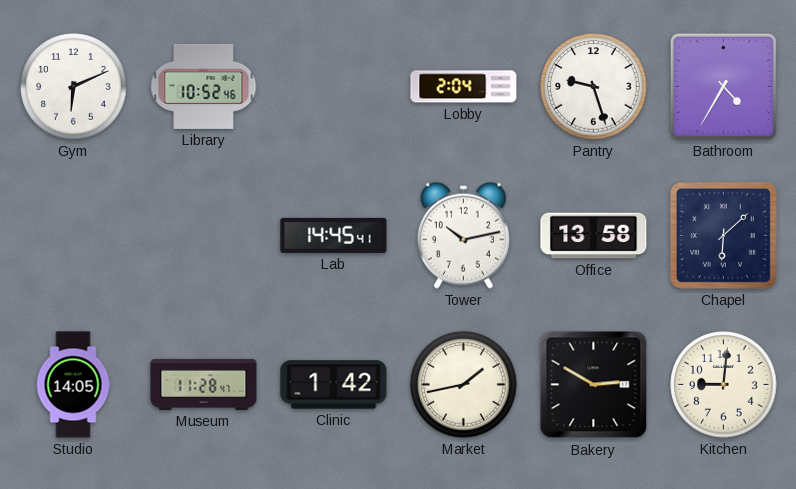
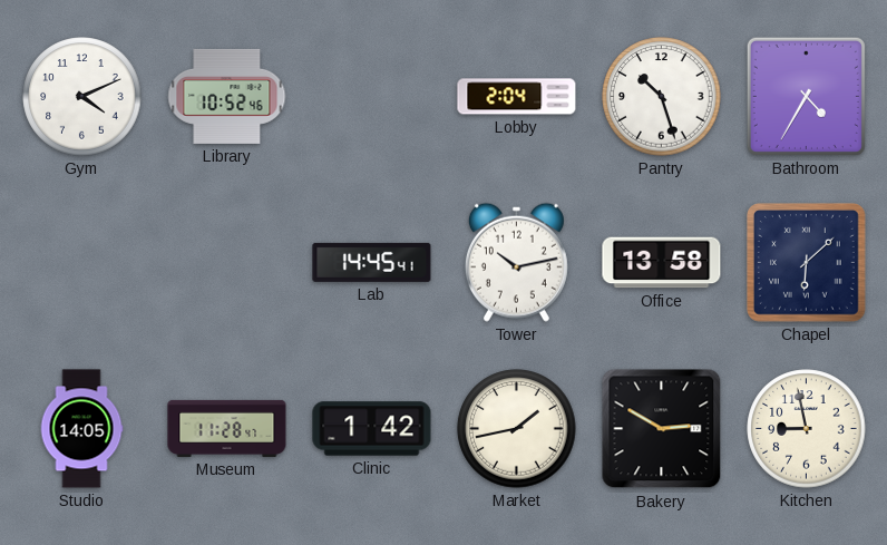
Gym: 6:11 -> 4:11 (82, 97)
Pantry: 9:27 -> 10:27 (662, 97)
Kitchen: 9:01 -> 8:58 (807, 429)
